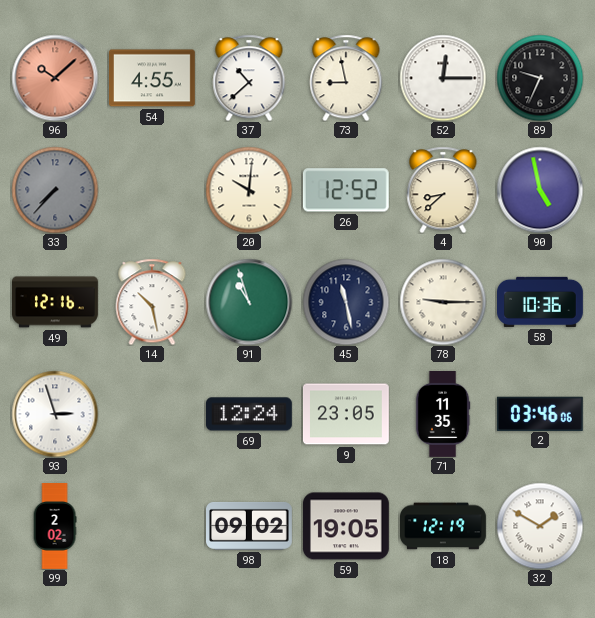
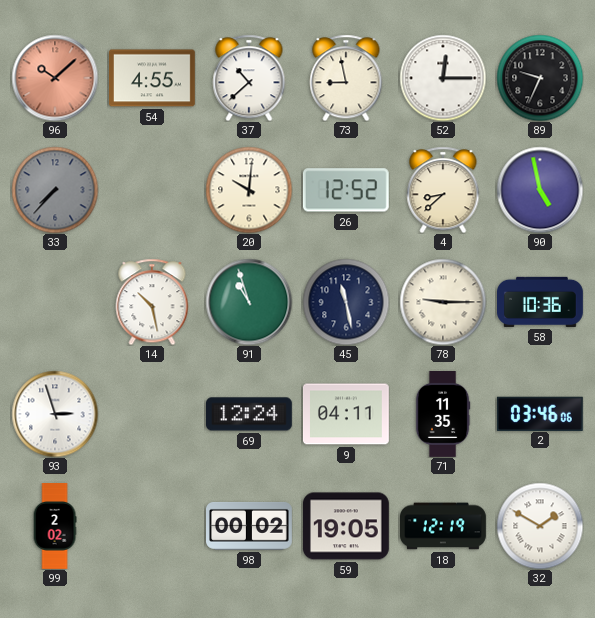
49: 12:16 -> none (56, 302)
9: 23:05 -> 04:11 (346, 414)
98: 09:02 -> 00:02 (250, 526)
